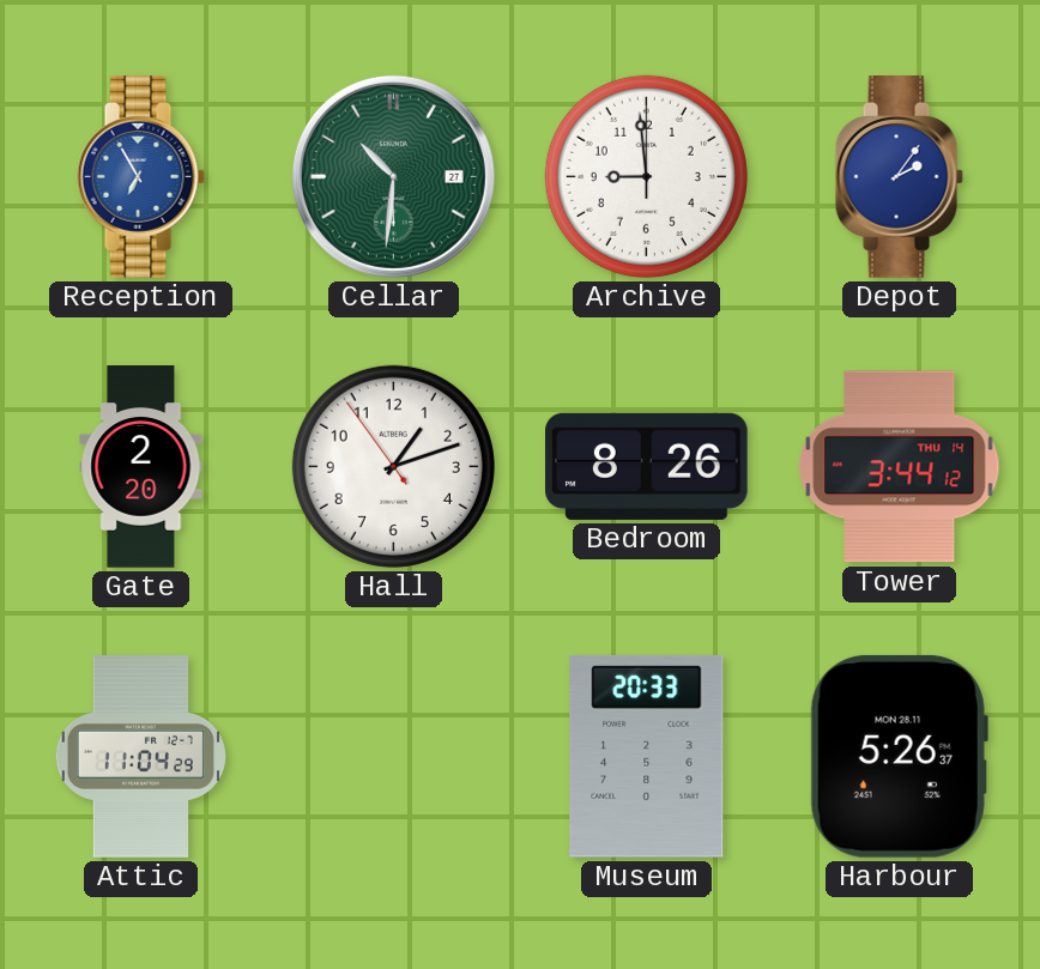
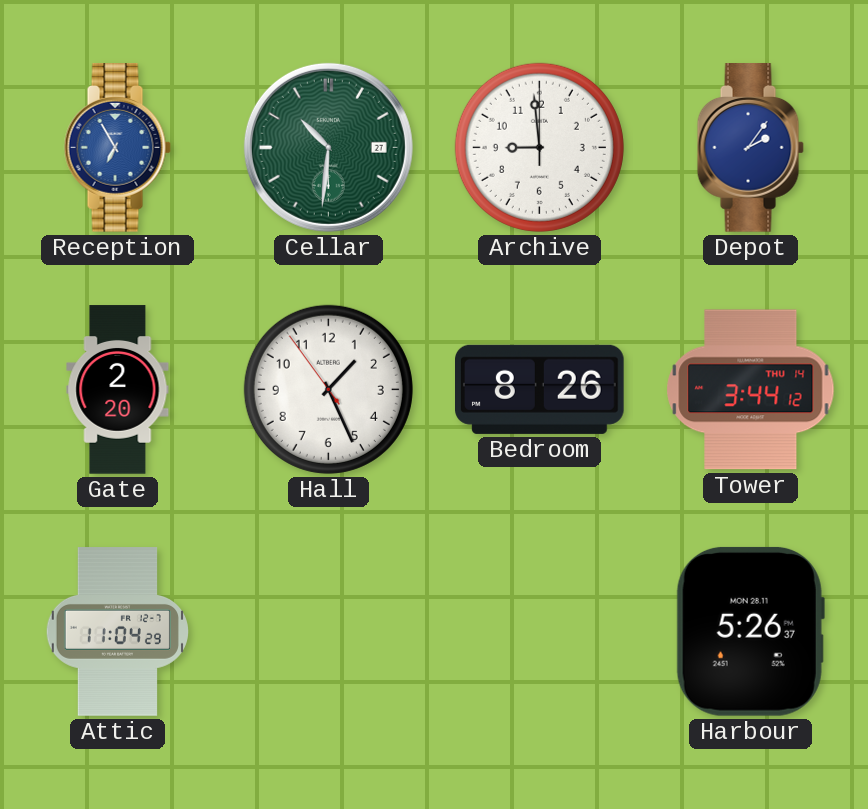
Hall: 1:11 -> 1:25 (328, 389)
Museum: 20:33 -> none (647, 756)
